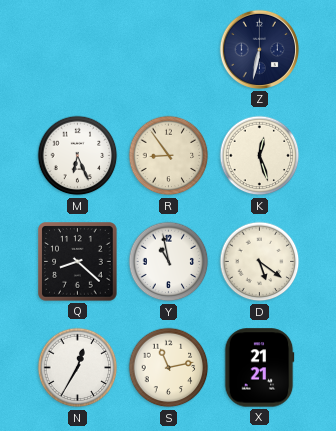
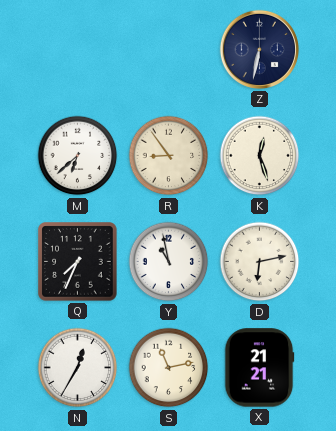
M: 6:26 -> 6:38 (78, 156)
Q: 8:22 -> 7:34 (78, 262)
D: 5:21 -> 6:13 (260, 262)
